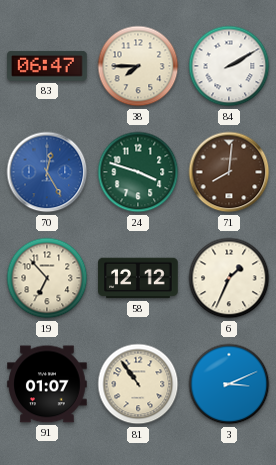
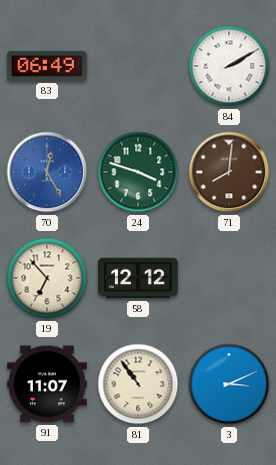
83: 06:47 -> 06:49 (47, 66)
38: 7:45 -> none (138, 66)
6: 1:34 -> none (229, 278)
91: 01:07 -> 11:07 (47, 384)
